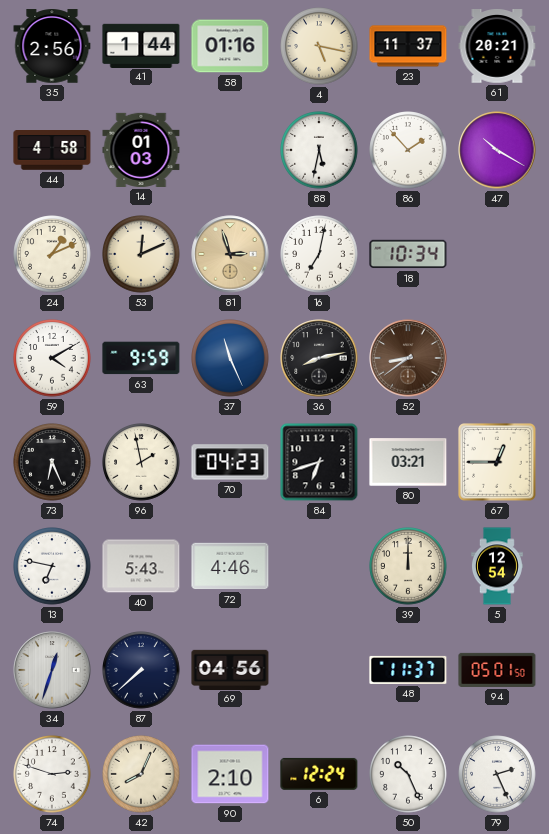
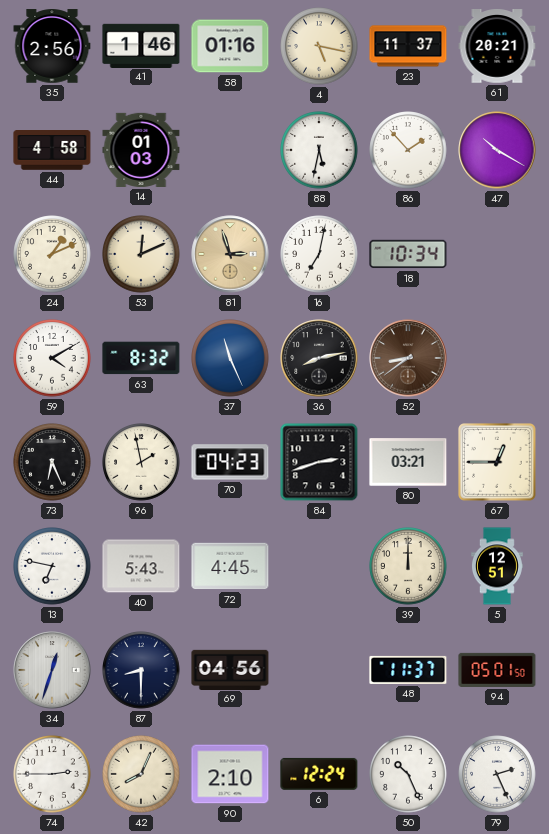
41: 1:44 -> 1:46 (141, 45)
63: 9:59 -> 8:32 (141, 358)
84: 6:42 -> 2:42 (319, 462)
72: 4:46 -> 4:45 (230, 566)
5: 12:54 -> 12:51 (497, 566)
87: 7:38 -> 8:30 (141, 670)
74: 2:48 -> 2:45 (52, 774)
